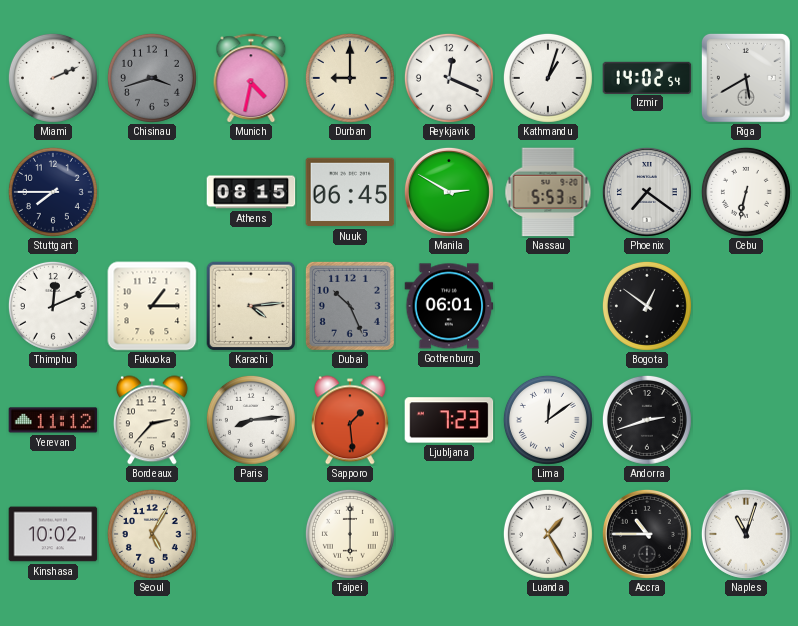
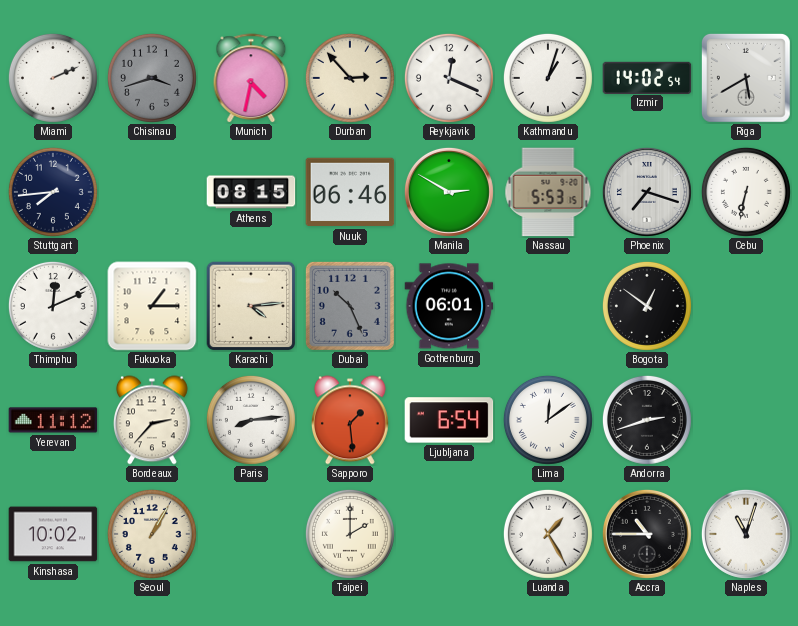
Durban: 9:00 -> 2:53 (350, 78)
Stuttgart: 7:45 -> 7:44 (53, 192)
Nuuk: 06:45 -> 06:46 (350, 192)
Phoenix: 7:21 -> 7:18 (647, 192)
Ljubljana: 7:23 -> 6:54 (449, 420)
Seoul: 5:05 -> 1:05 (152, 534)
Taipei: 6:00 -> 2:00 (350, 534)
